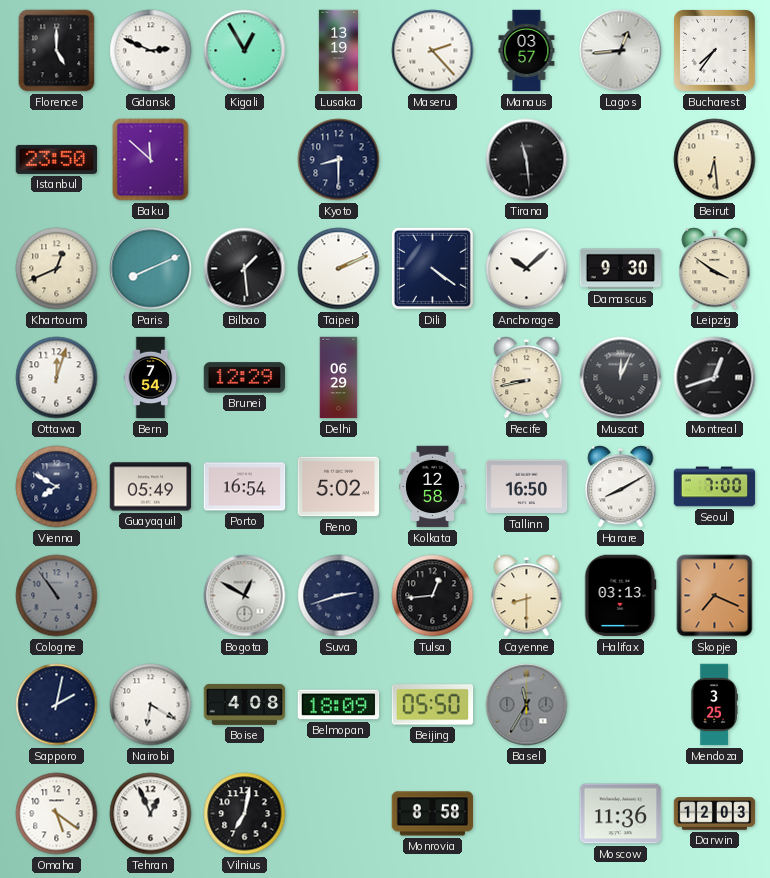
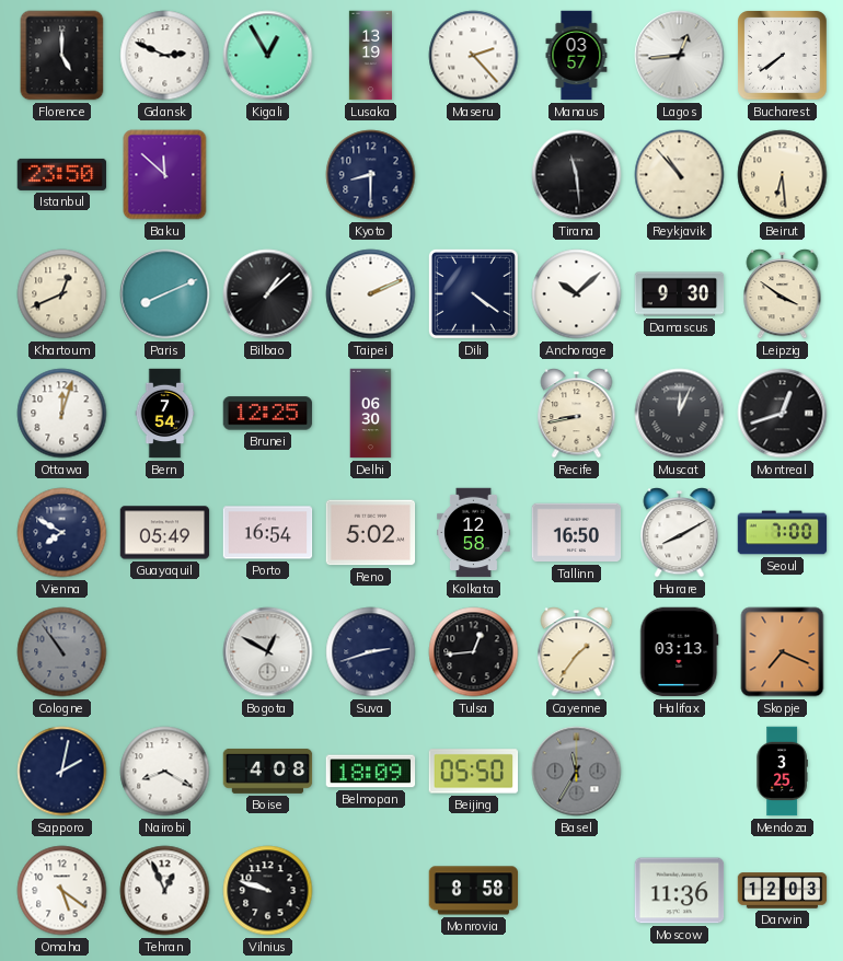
Bucharest: 7:36 -> 7:39 (783, 56)
Reykjavik: none -> 10:53 (680, 175)
Bilbao: 1:29 -> 1:08 (268, 294)
Brunei: 12:29 -> 12:25 (268, 414)
Delhi: 06:29 -> 06:30 (371, 414)
Cayenne: 8:30 -> 1:36 (577, 652)
Nairobi: 6:20 -> 8:20 (165, 772)
Vilnius: 7:02 -> 9:48 (268, 891)
